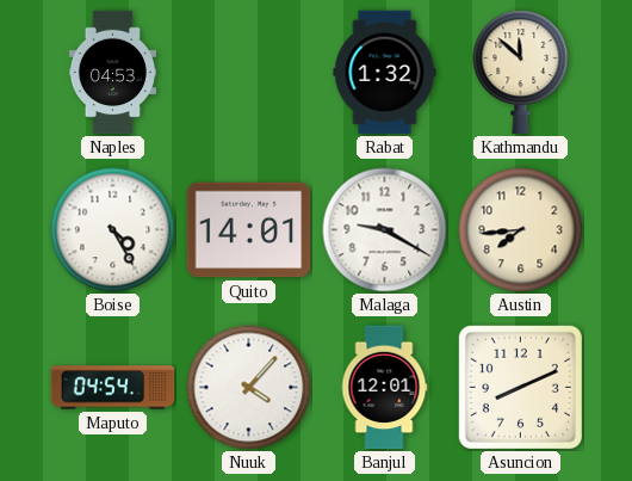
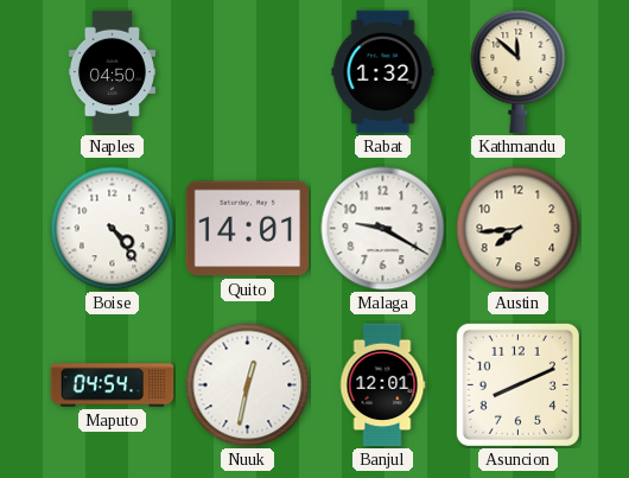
Naples: 04:53 -> 04:50 (112, 72)
Boise: 4:25 -> 4:24 (113, 229)
Nuuk: 4:07 -> 12:32 (248, 385)
